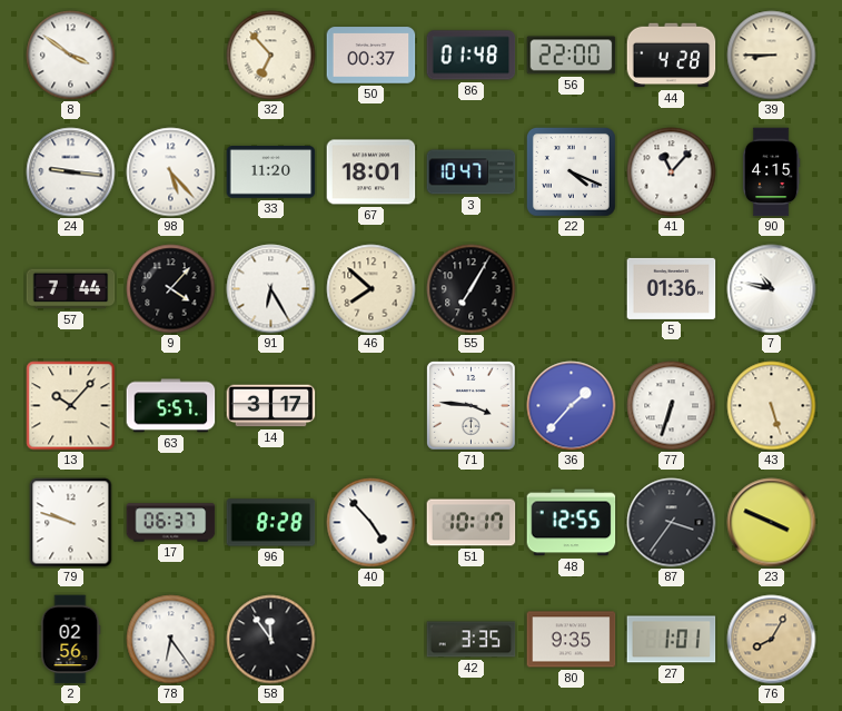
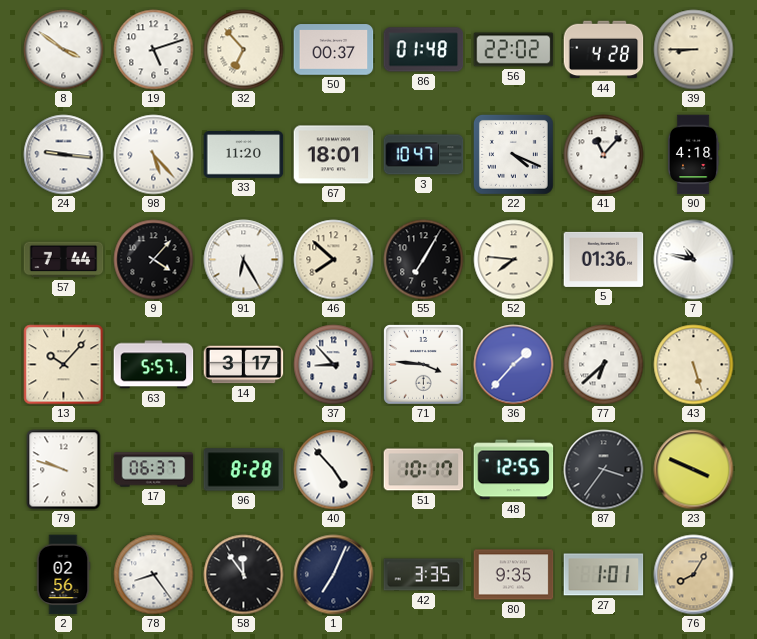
19: none -> 5:12 (154, 50)
56: 22:00 -> 22:02 (514, 50)
90: 4:15 -> 4:18 (693, 155)
52: none -> 7:46 (514, 260)
37: none -> 8:53 (334, 365)
77: 6:33 -> 6:38 (604, 365)
78: 6:24 -> 8:24 (154, 575)
1: none -> 7:04 (334, 575)
